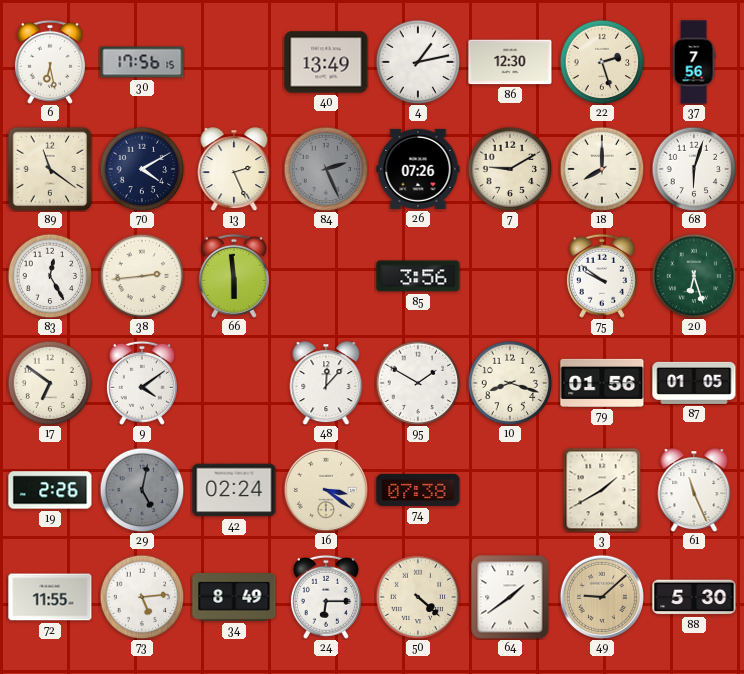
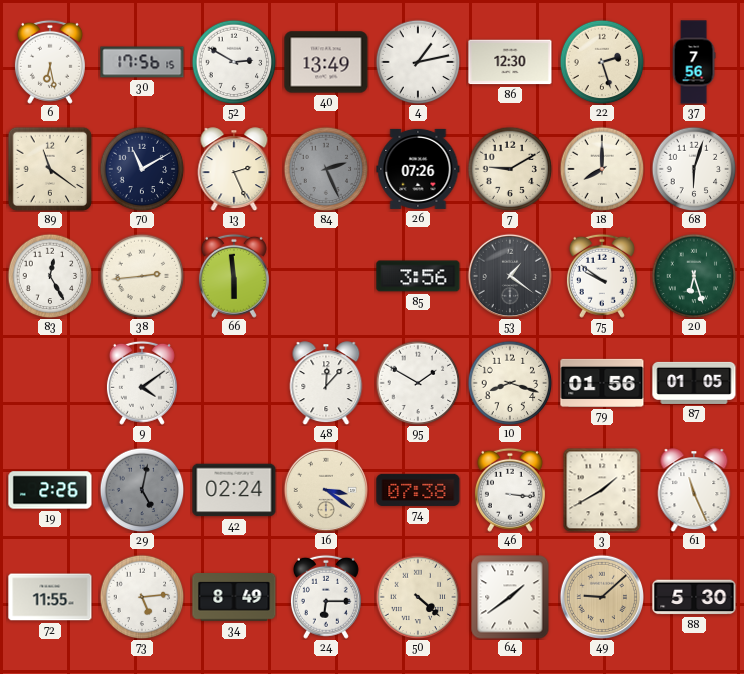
52: none -> 2:50 (234, 62)
70: 4:10 -> 11:10 (142, 169)
53: none -> 1:21 (509, 275)
17: 6:51 -> none (50, 383)
46: none -> 3:16 (510, 490)
